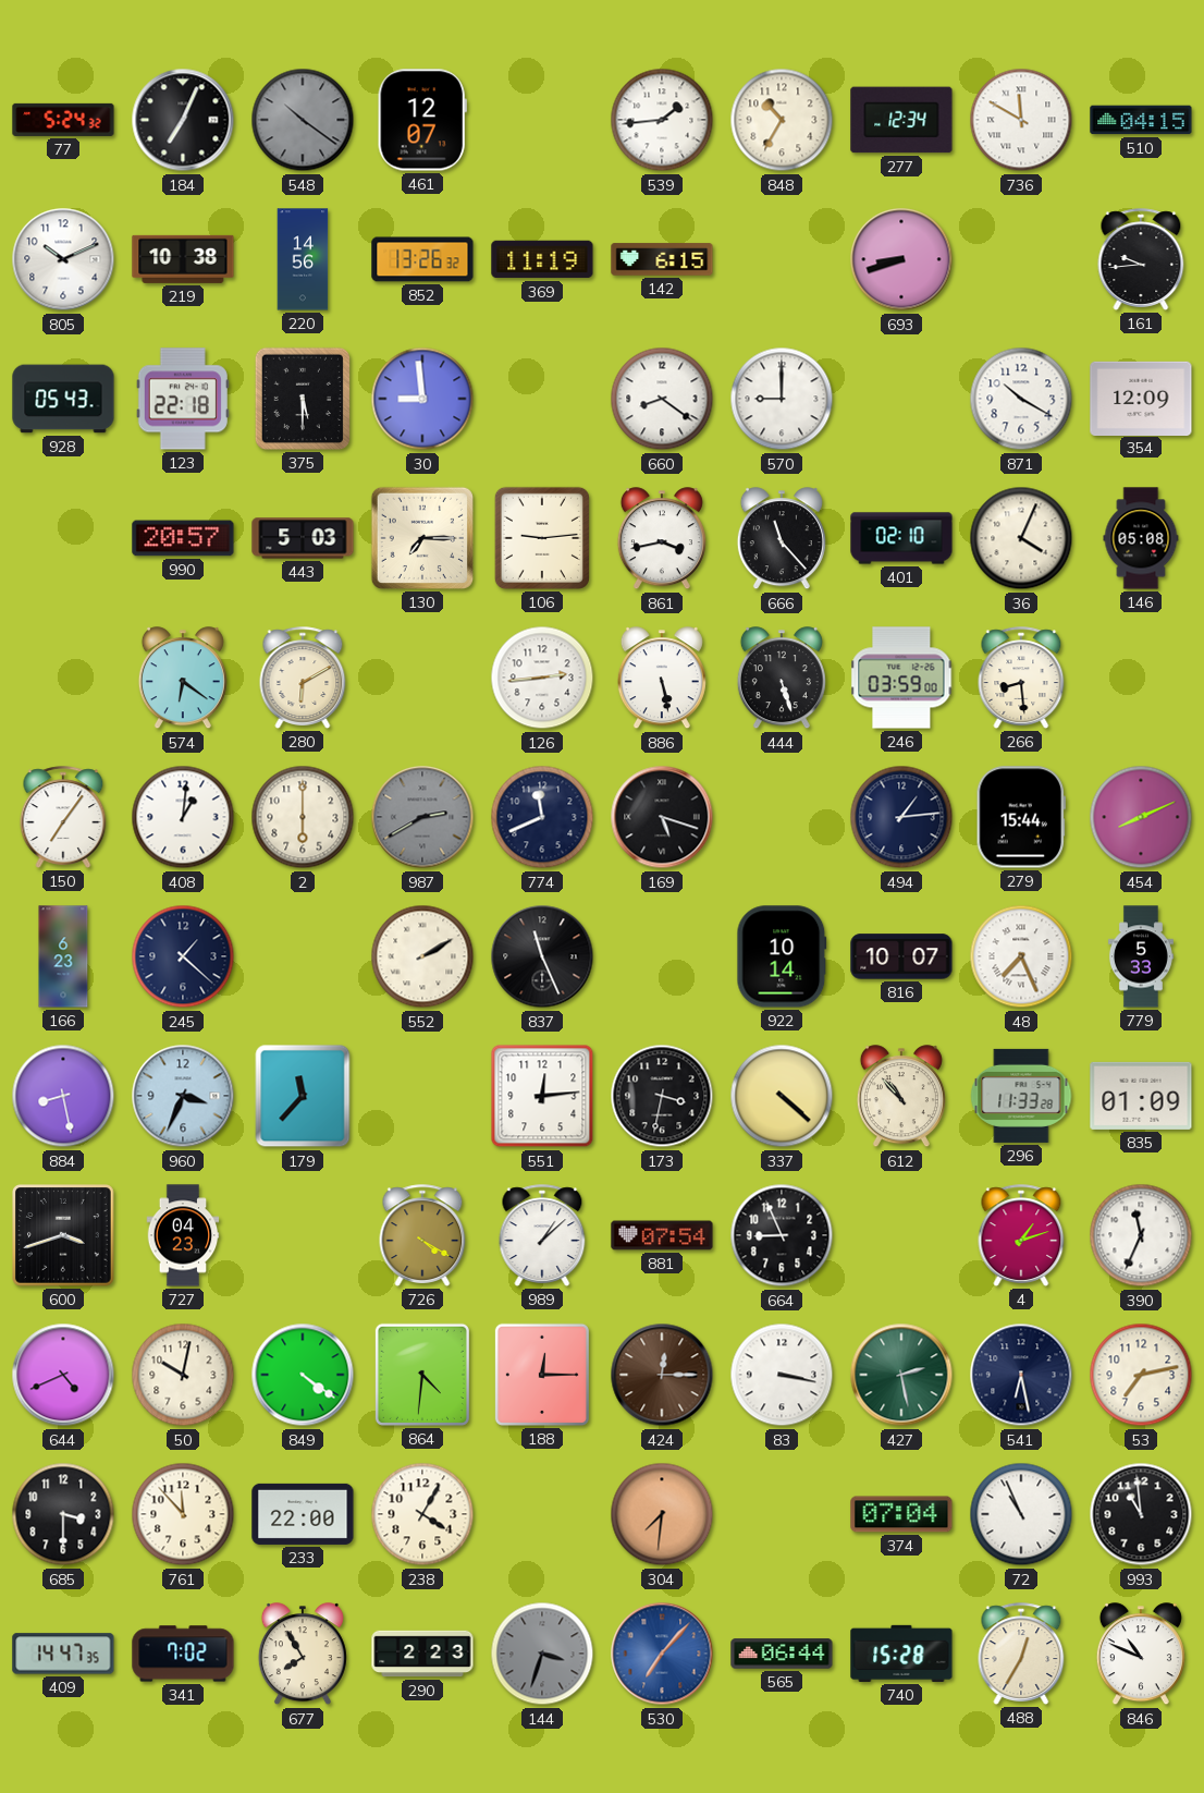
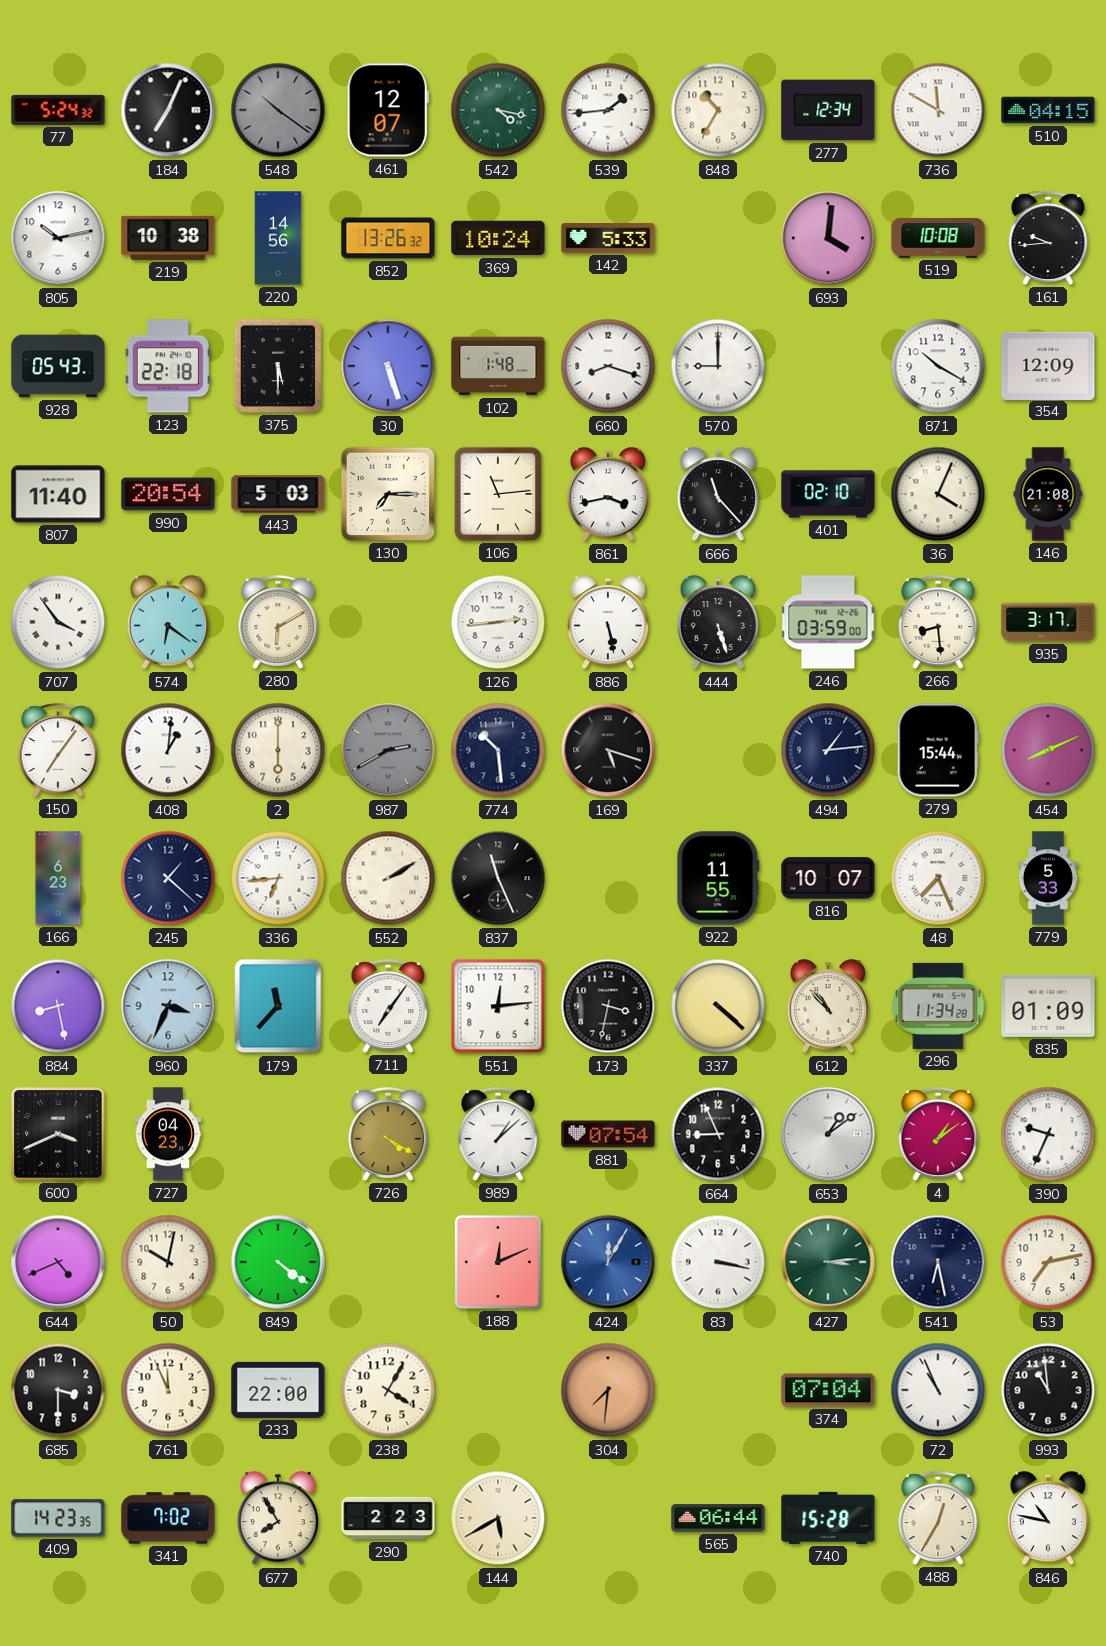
542: none -> 4:17 (498, 110)
805: 10:11 -> 10:13 (58, 238)
369: 11:19 -> 10:24 (498, 238)
142: 6:15 -> 5:33 (608, 238)
693: 8:42 -> 4:01 (828, 238)
519: none -> 10:08 (938, 238)
30: 8:59 -> 5:27 (388, 366)
102: none -> 1:48 (498, 366)
660: 8:21 -> 8:18 (608, 366)
807: none -> 11:40 (58, 494)
990: 20:57 -> 20:54 (168, 494)
106: 9:14 -> 11:14 (498, 494)
146: 05:08 -> 21:08 (1048, 494)
707: none -> 3:54 (58, 622)
935: none -> 3:17 (1048, 622)
774: 11:41 -> 10:29 (498, 750)
336: none -> 6:44 (278, 878)
922: 10:14 -> 11:55 (718, 878)
711: none -> 7:06 (388, 1006)
296: 11:33 -> 11:34 (938, 1006)
600: 3:42 -> 3:41 (59, 1135)
653: none -> 1:09 (828, 1134)
4: 1:12 -> 1:09 (938, 1134)
390: 11:34 -> 9:34 (1048, 1134)
864: 4:31 -> none (422, 1375)
188: 12:15 -> 12:11 (498, 1262)
424: 12:15 -> 12:05 (608, 1262)
424 dial: brown -> blue (608, 1262)
427: 2:28 -> 3:14 (828, 1262)
761: 11:53 -> 11:56 (168, 1390)
409: 14:47 -> 14:23 (58, 1518)
144: 3:33 -> 5:40 (498, 1518)
144 dial: grey -> cream (498, 1518)
530: 7:07 -> none (662, 1654)
846: 10:49 -> 10:47 (1048, 1519)
